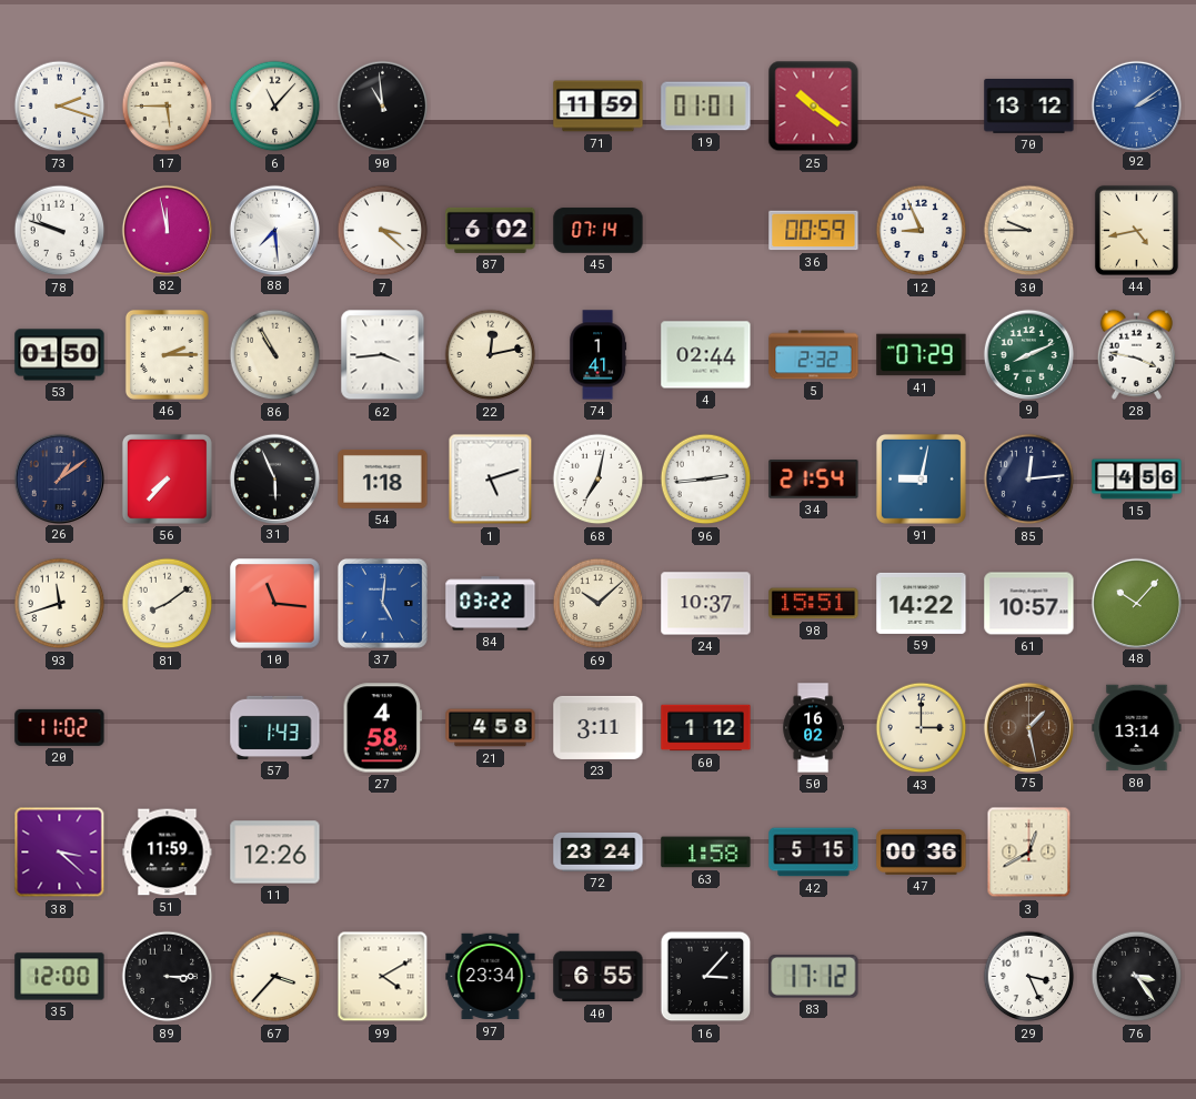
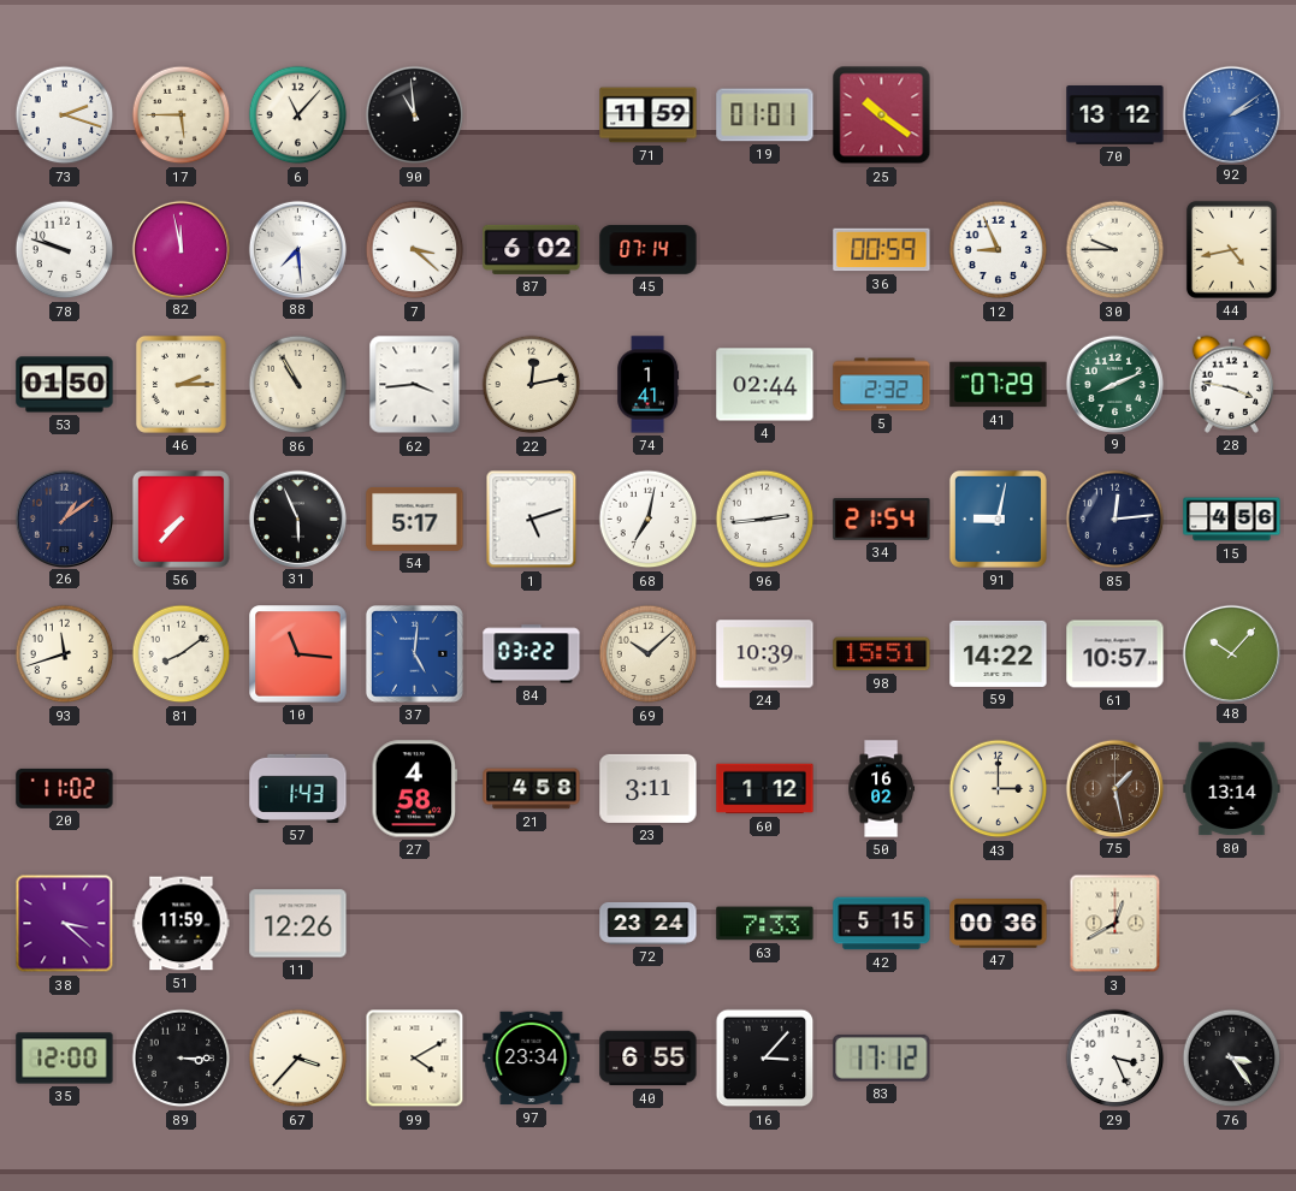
54: 1:18 -> 5:17 (415, 519)
24: 10:37 -> 10:39 (765, 654)
63: 1:58 -> 7:33 (765, 924)
